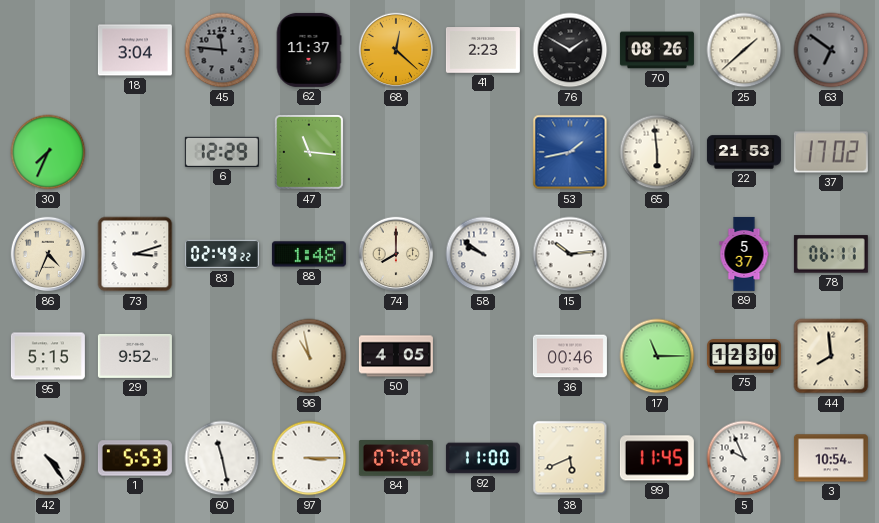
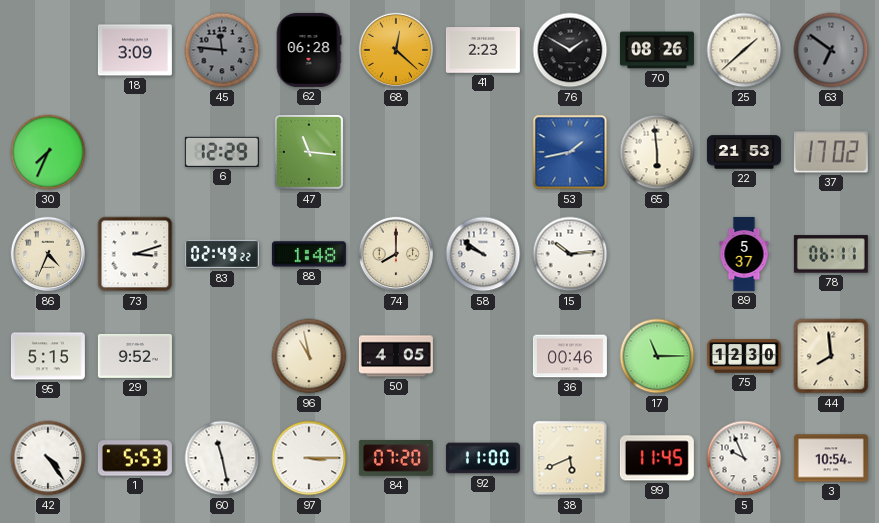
18: 3:04 -> 3:09 (135, 50)
62: 11:37 -> 06:28 (309, 50)
